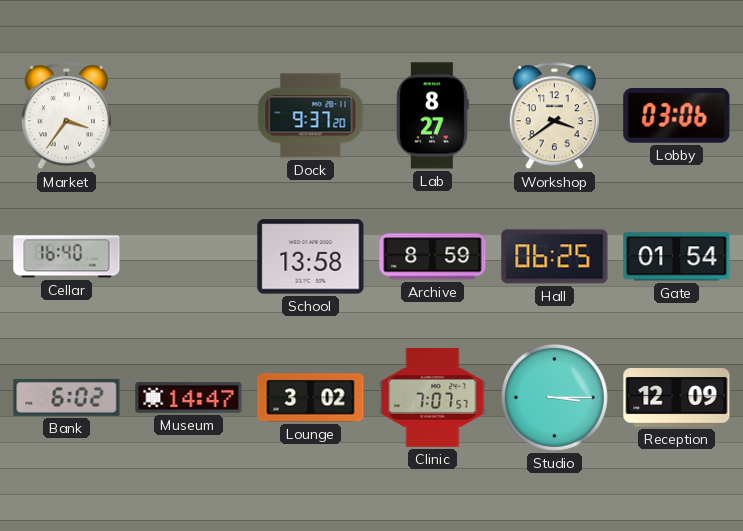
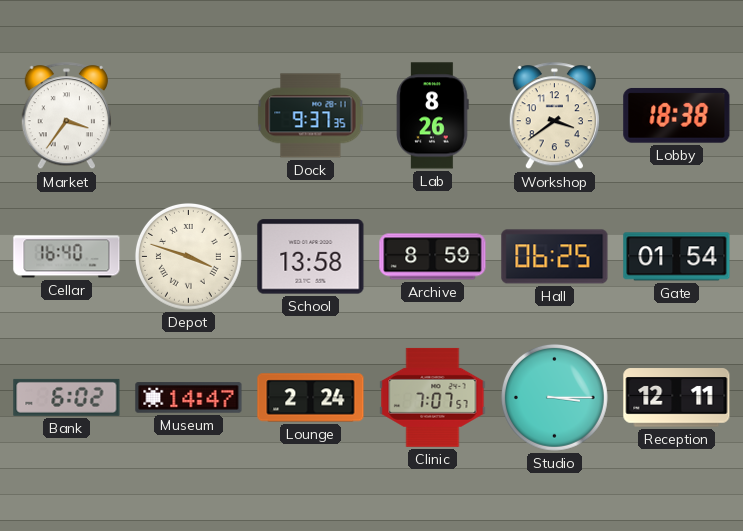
Dock: 9:37:20 -> 9:37:35 (311, 116)
Lab: 8:27 -> 8:26 (433, 116)
Lobby: 03:06 -> 18:38 (677, 115)
Depot: none -> 3:48 (188, 256)
Lounge: 3:02 -> 2:24 (311, 398)
Reception: 12:09 -> 12:11 (677, 398)
